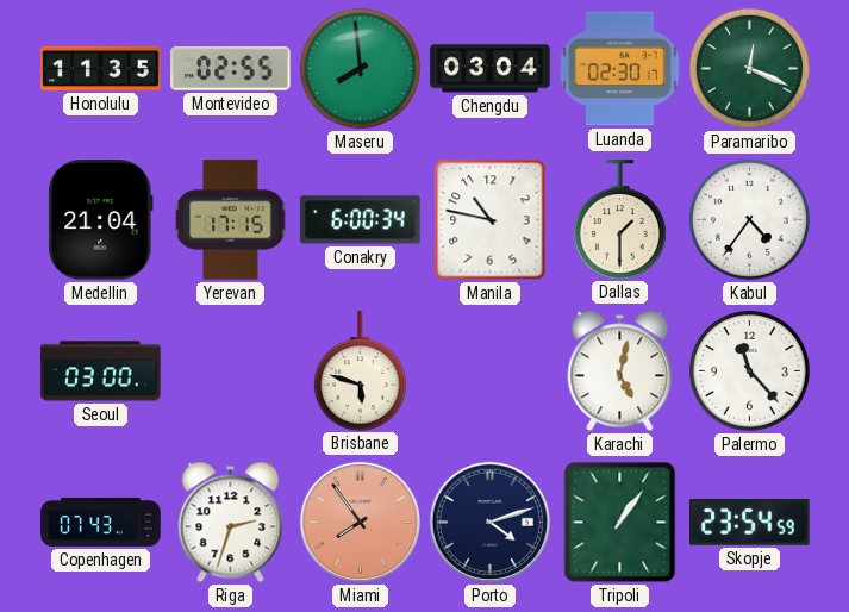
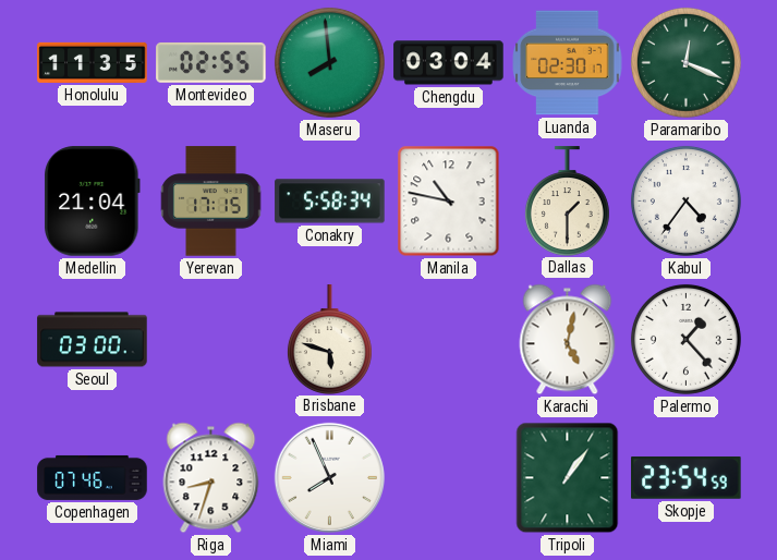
Conakry: 6:00 -> 5:58 (330, 202)
Palermo: 11:23 -> 1:23 (685, 339)
Copenhagen: 07:43 -> 07:46 (93, 477)
Riga: 2:33 -> 8:33 (211, 478)
Miami: 7:54 -> 7:56 (329, 477)
Miami dial: salmon -> white (329, 477)
Porto: 4:12 -> none (489, 522)
